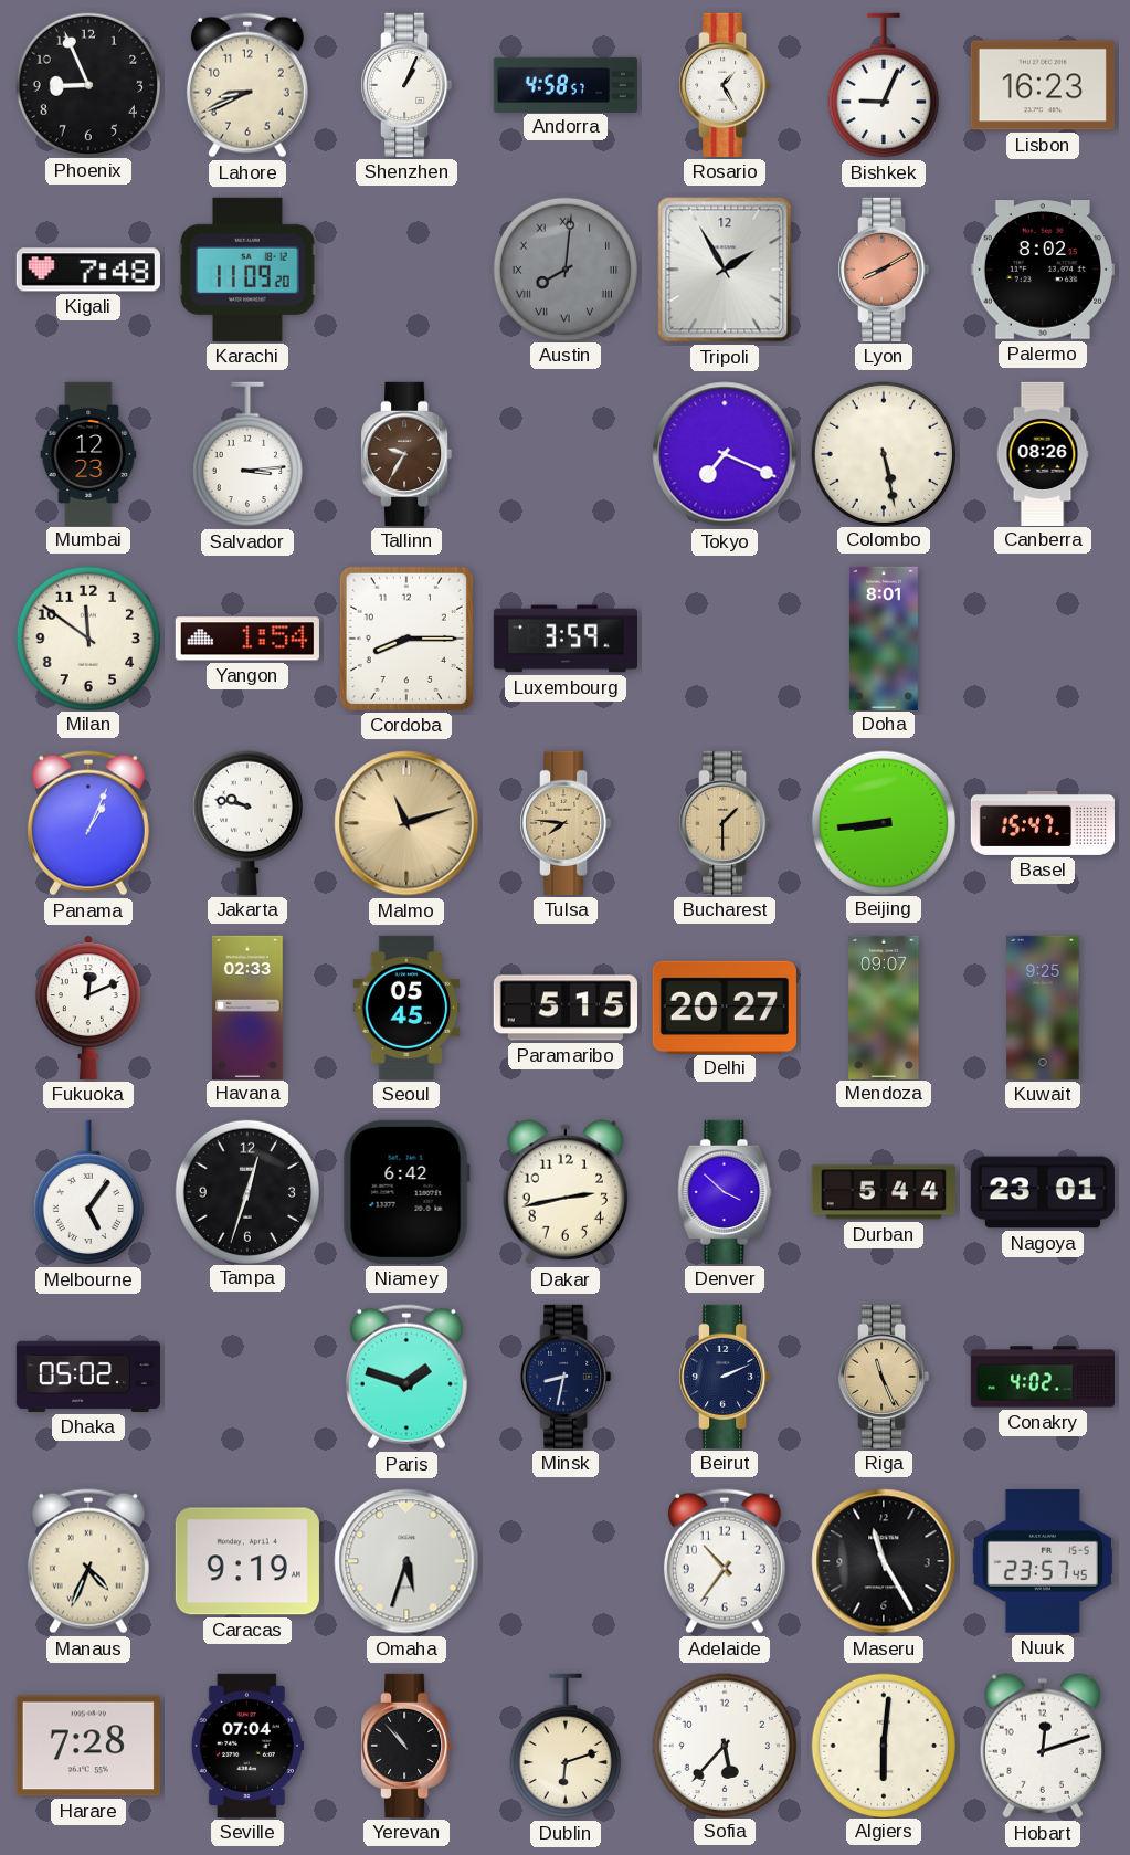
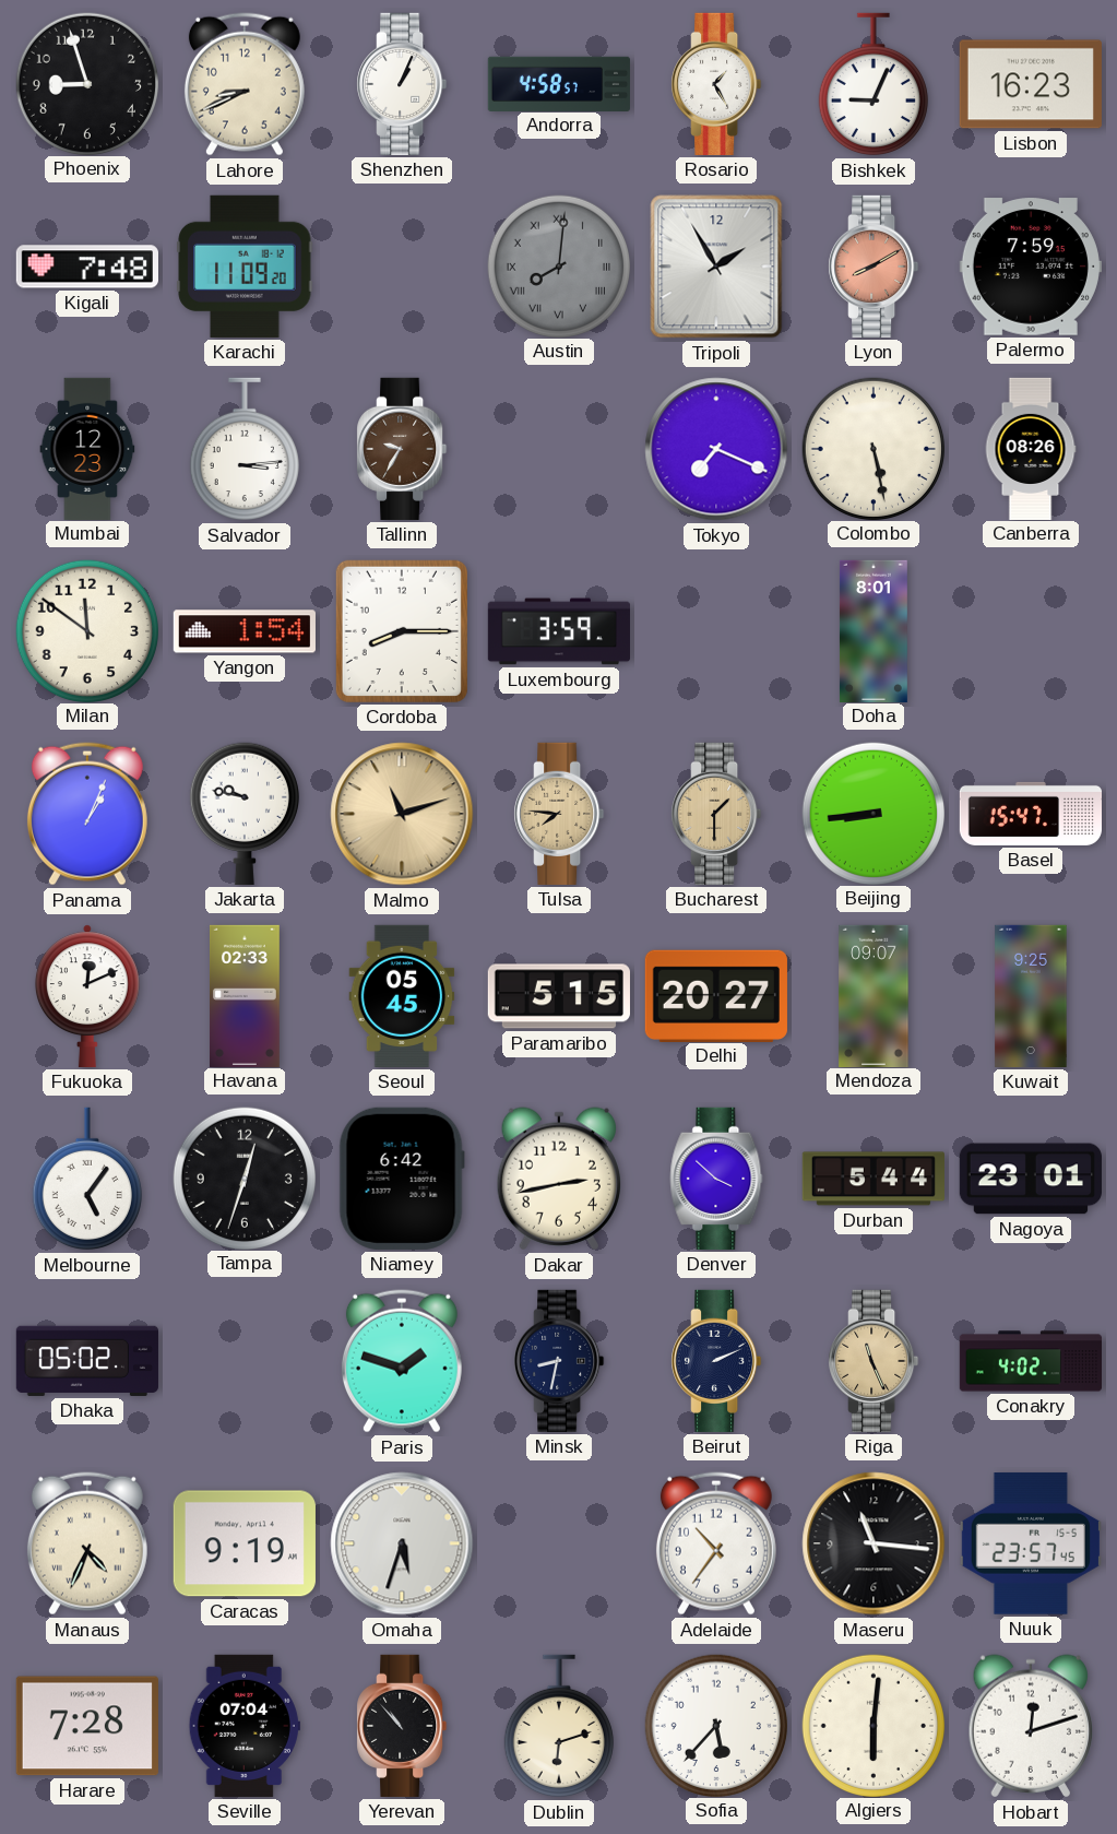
Phoenix: 8:56 -> 8:57 (86, 83)
Palermo: 8:02 -> 7:59 (1031, 267)
Maseru: 11:25 -> 11:16 (874, 1543)
